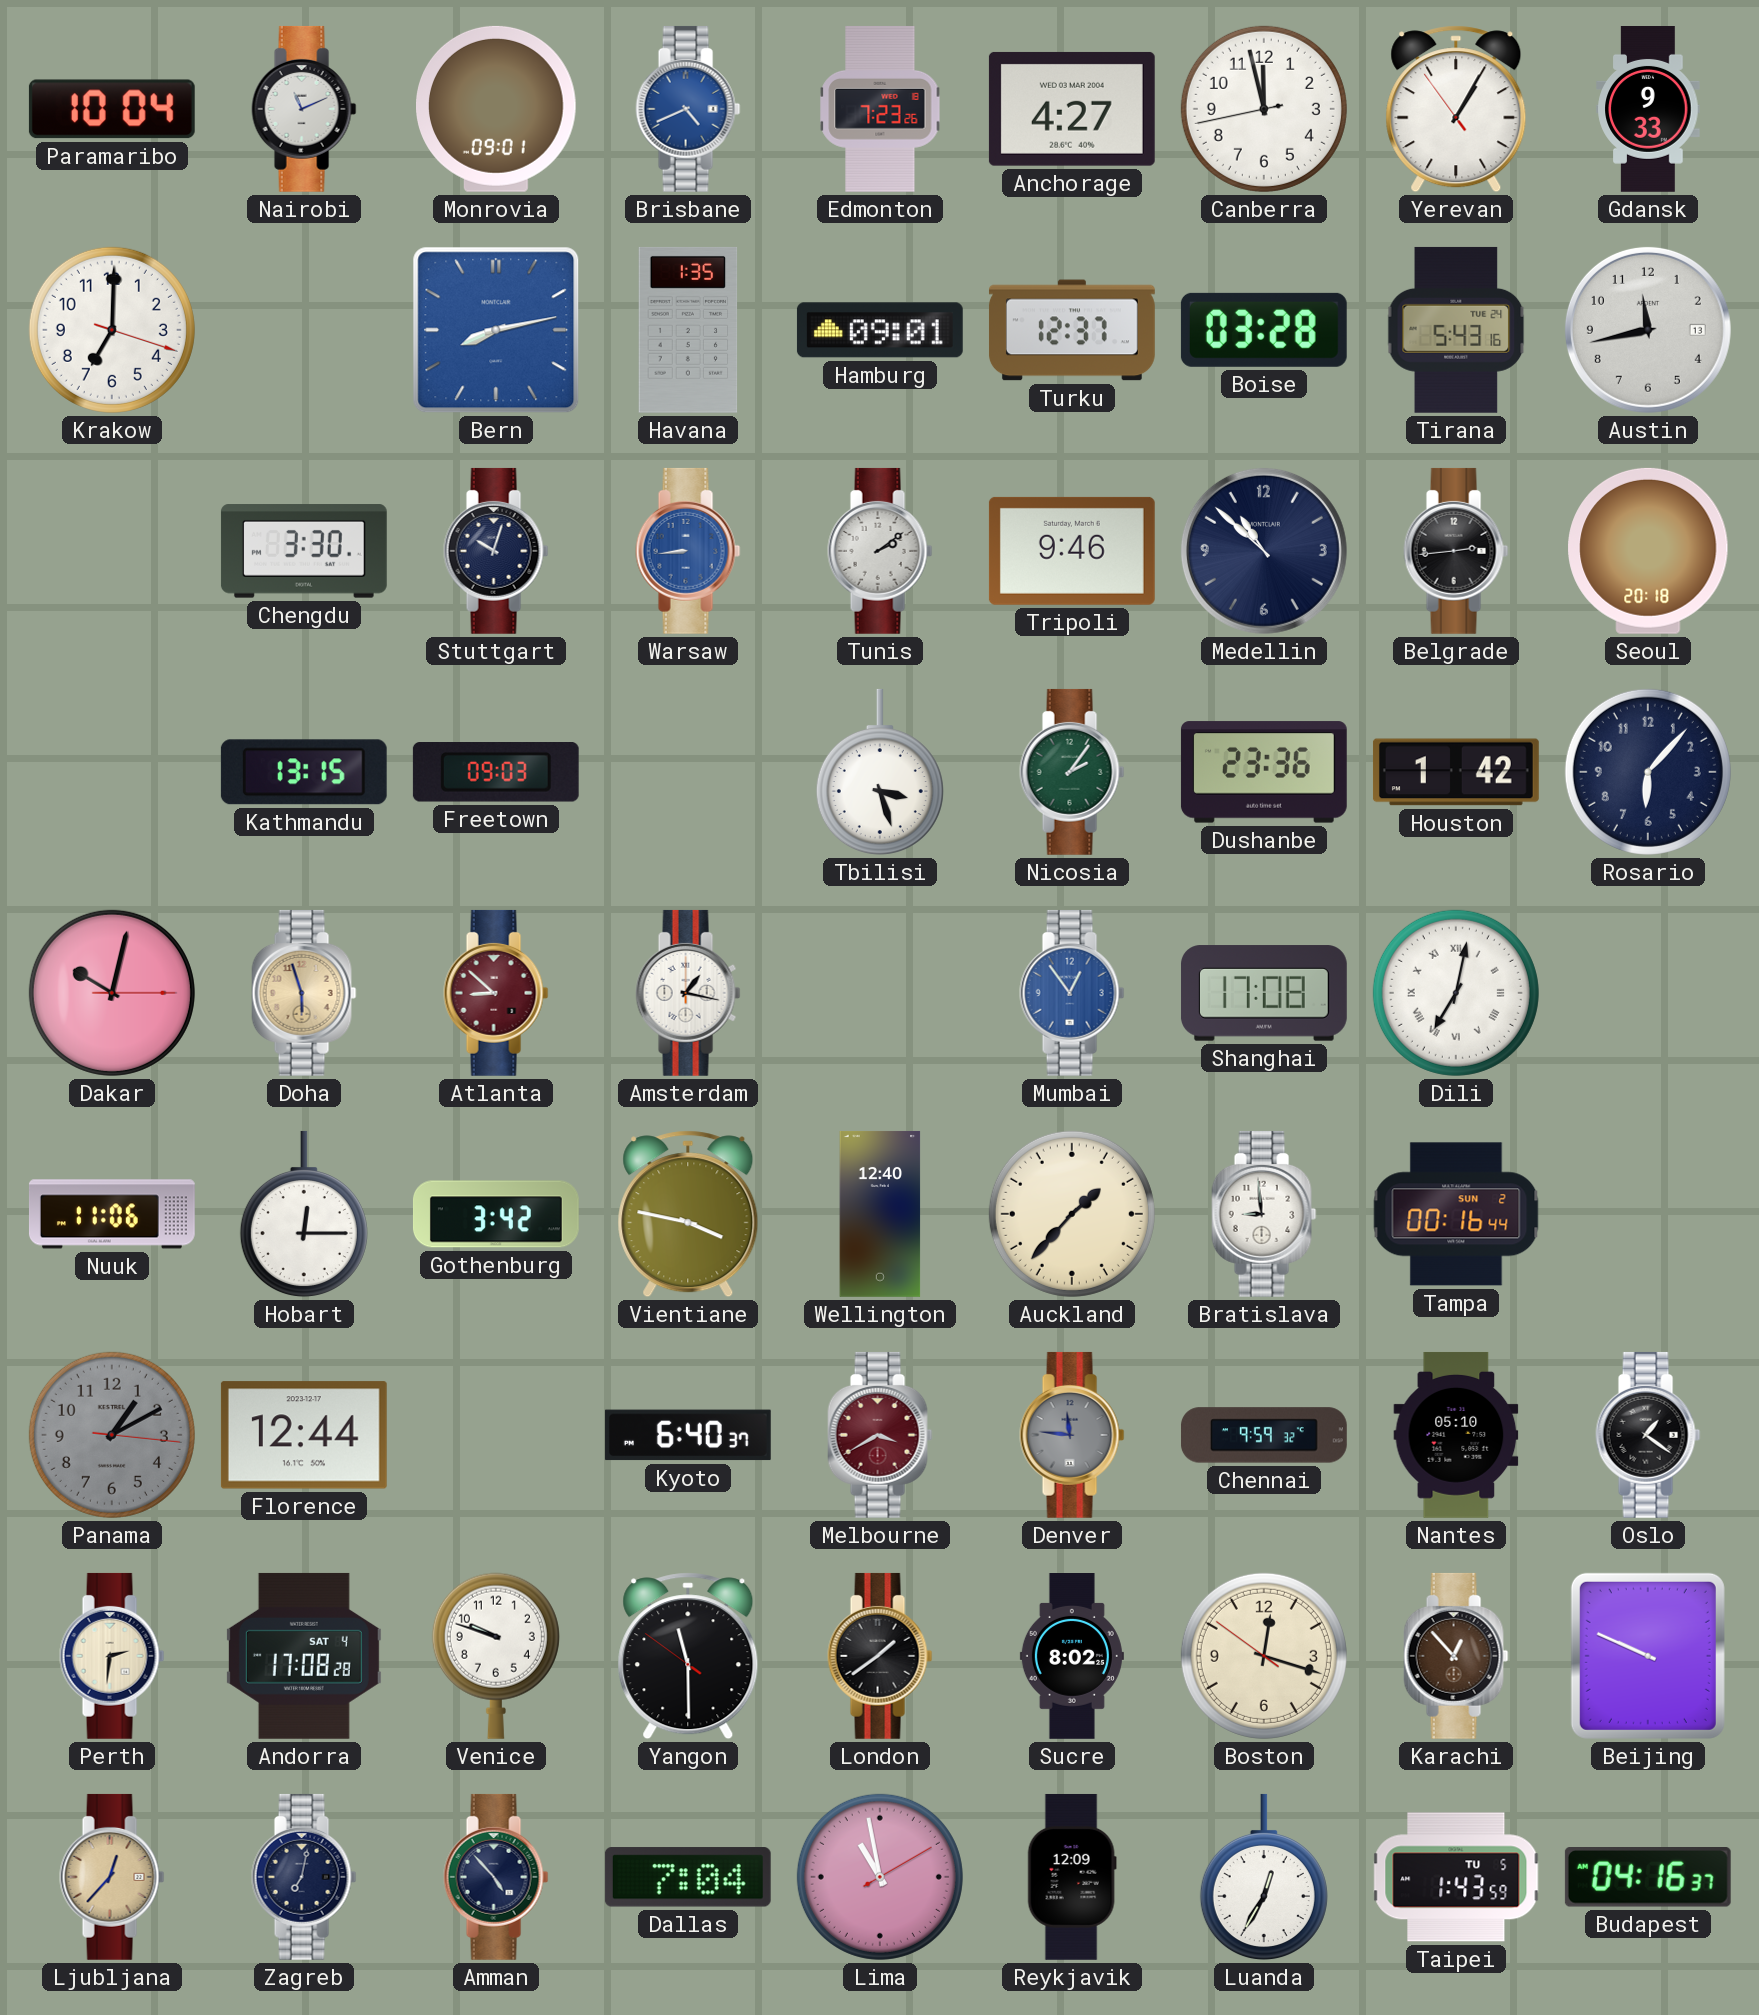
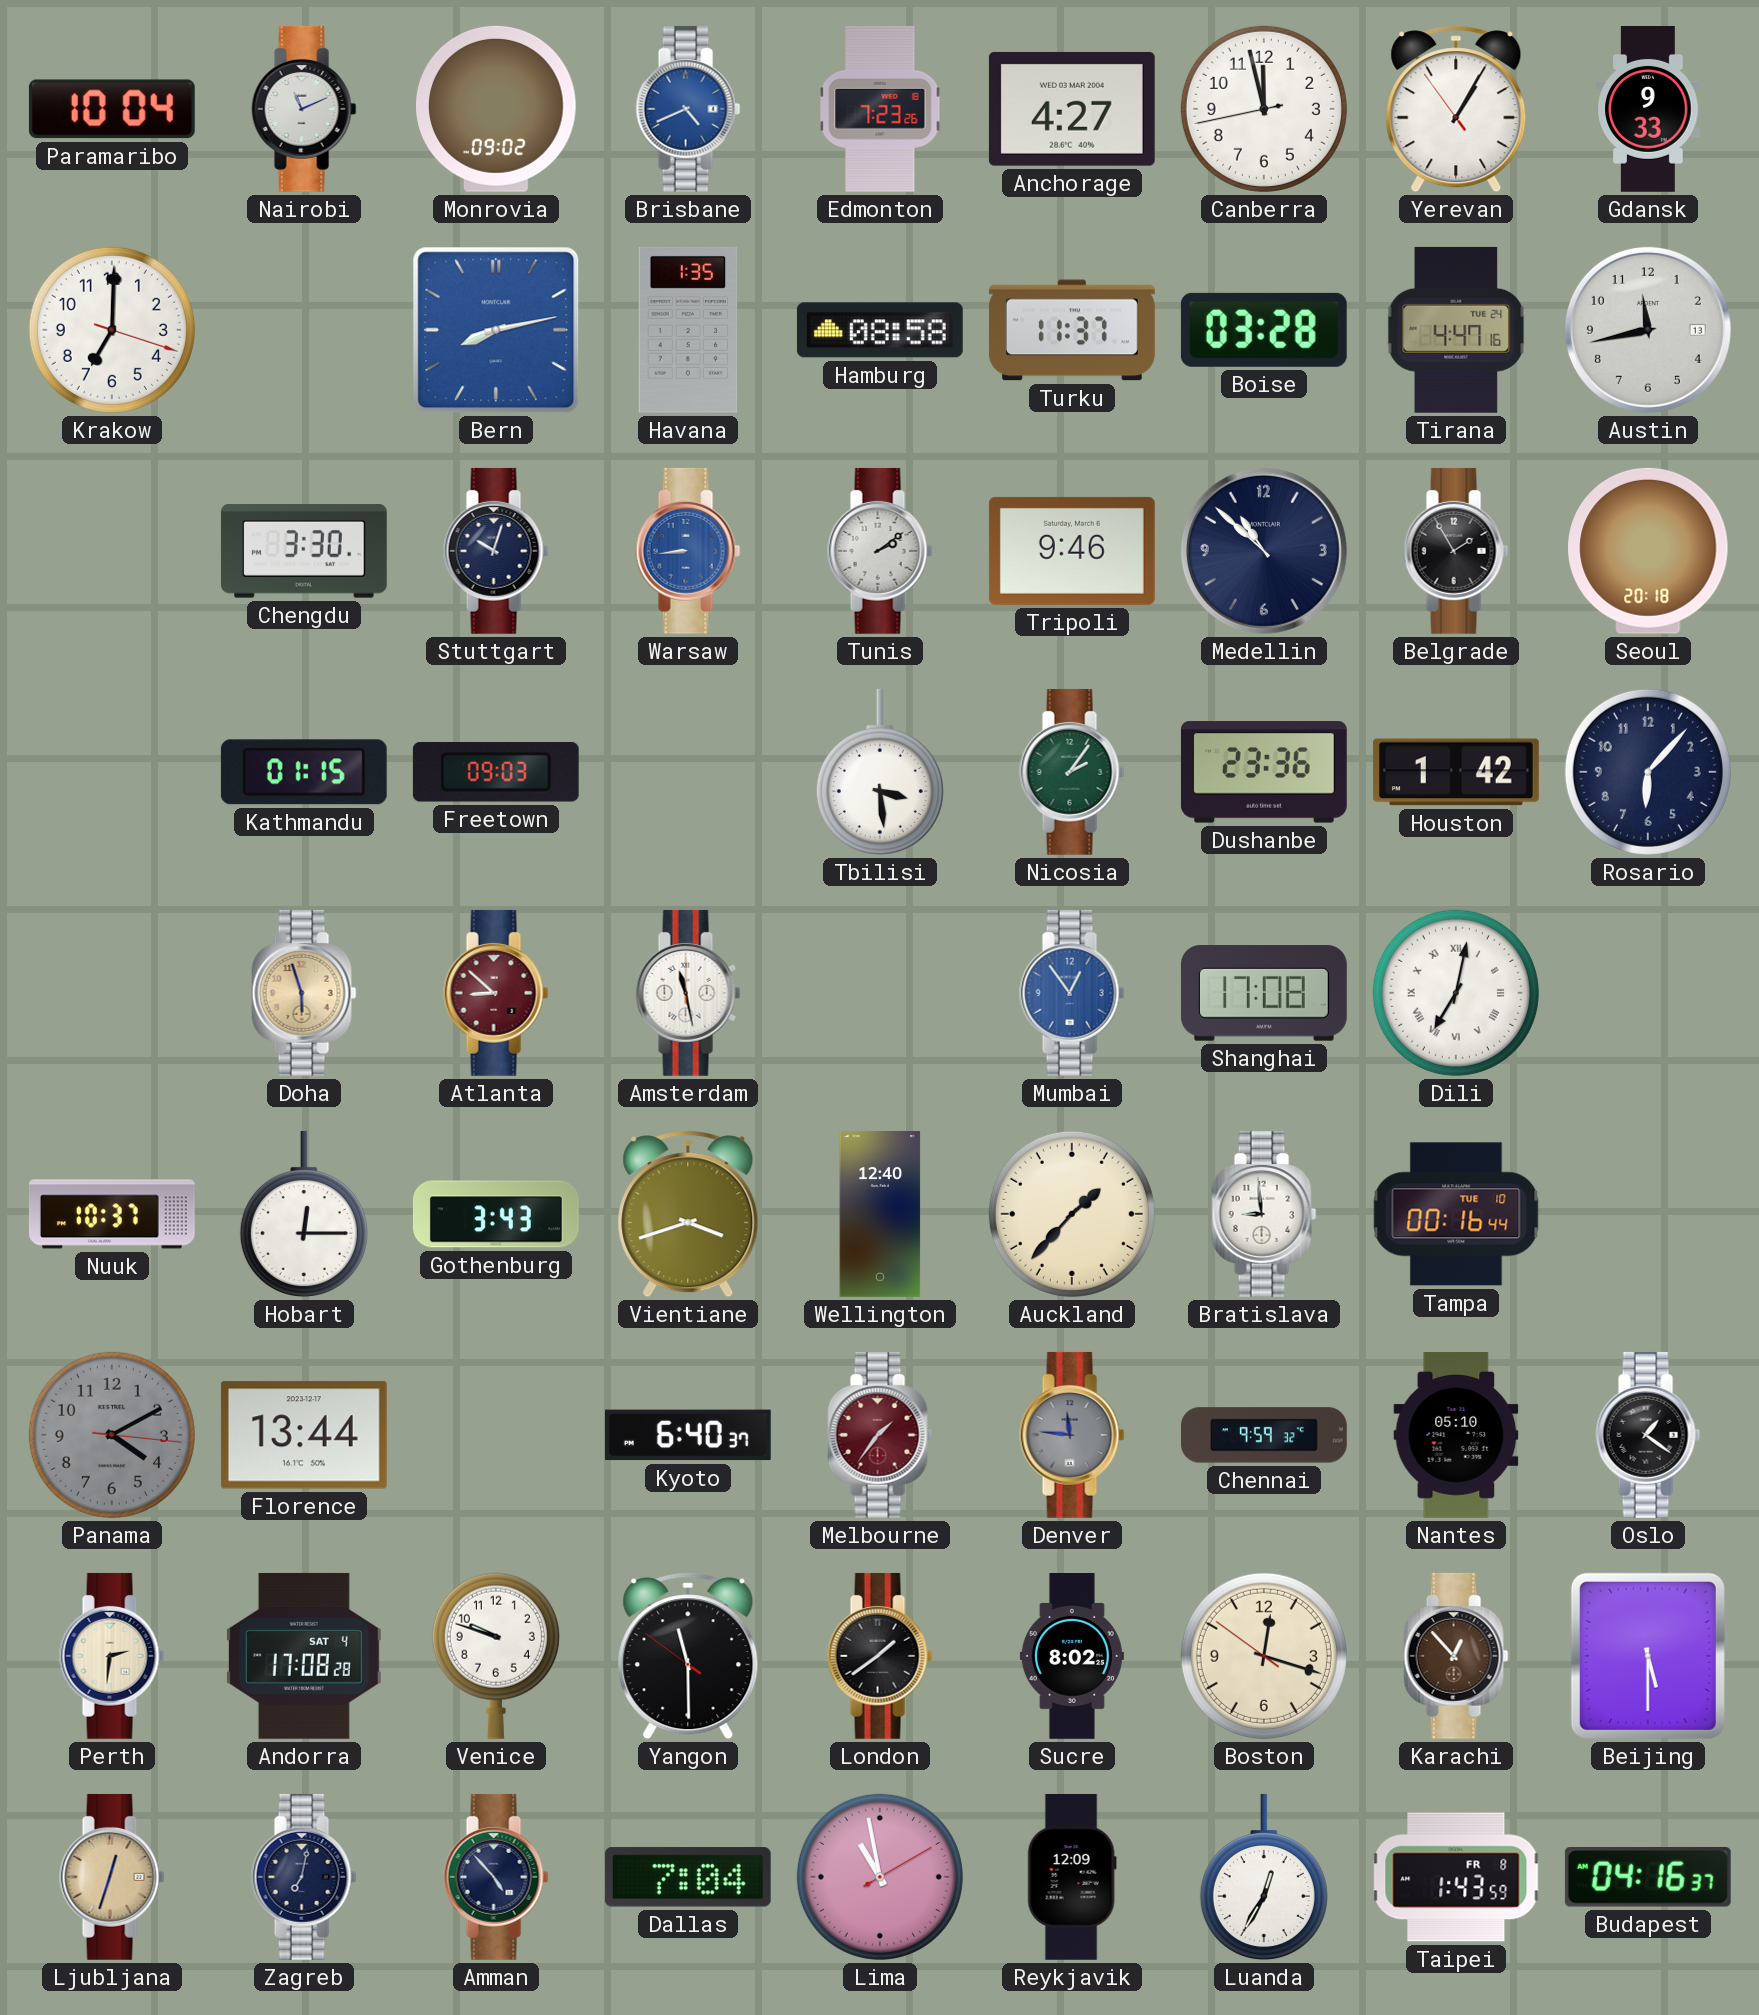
Monrovia: 09:01 -> 09:02 (496, 109)
Hamburg: 09:01 -> 08:58 (880, 330)
Turku: 12:37 -> 11:37 (1072, 330)
Tirana: 5:43 -> 4:47 (1456, 330)
Belgrade: 2:44 -> 1:55 (1456, 551)
Kathmandu: 13:15 -> 01:15 (304, 772)
Tbilisi: 3:27 -> 3:29 (880, 772)
Dakar: 10:02 -> none (112, 993)
Amsterdam: 1:17 -> 11:28 (688, 993)
Nuuk: 11:06 -> 10:37 (112, 1214)
Gothenburg: 3:42 -> 3:43 (496, 1214)
Vientiane: 3:47 -> 3:42 (688, 1214)
Tampa date: SUN 2 -> TUE 10 (1456, 1214)
Panama: 1:10 -> 4:10 (112, 1435)
Florence: 12:44 -> 13:44 (304, 1435)
Melbourne: 3:40 -> 1:36 (880, 1435)
Beijing: 9:49 -> 5:30 (1648, 1656)
Ljubljana: 12:37 -> 12:33 (112, 1877)
Taipei date: TU 5 -> FR 8 (1456, 1877)
